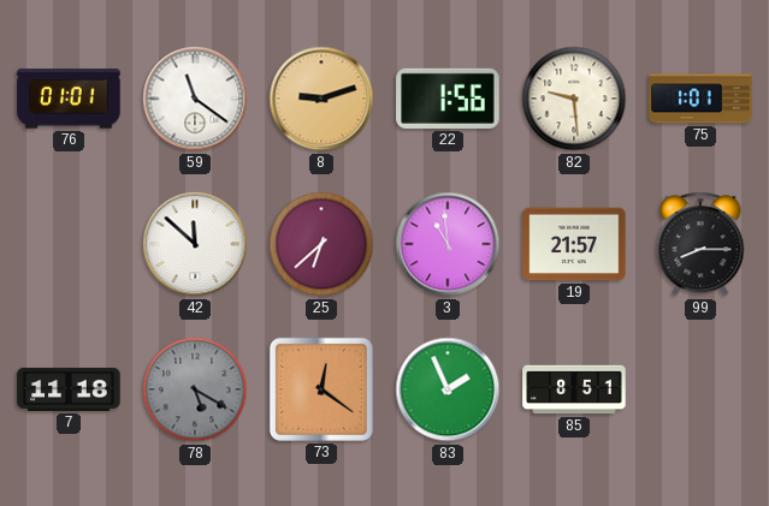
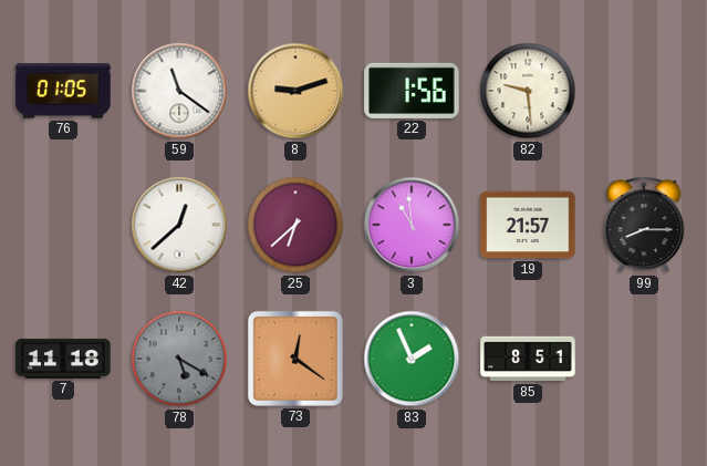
76: 01:01 -> 01:05 (63, 91)
75: 1:01 -> none (700, 99)
42: 11:52 -> 12:38 (179, 225)
